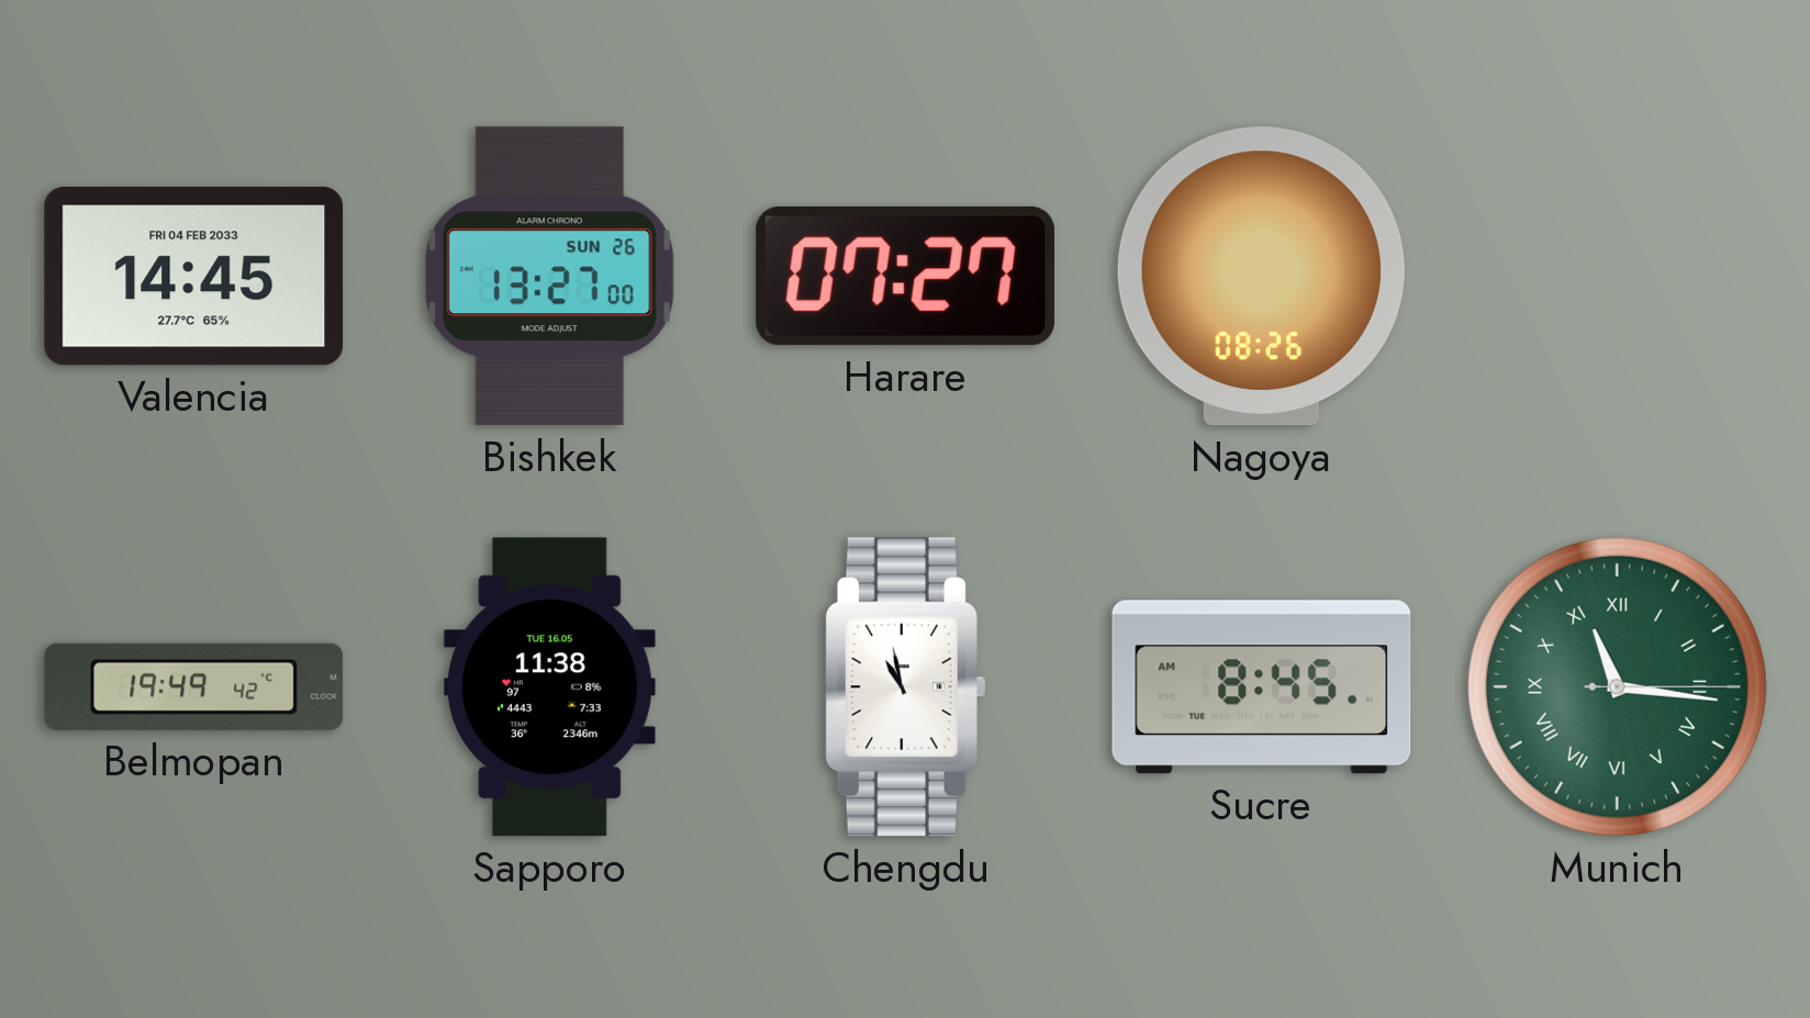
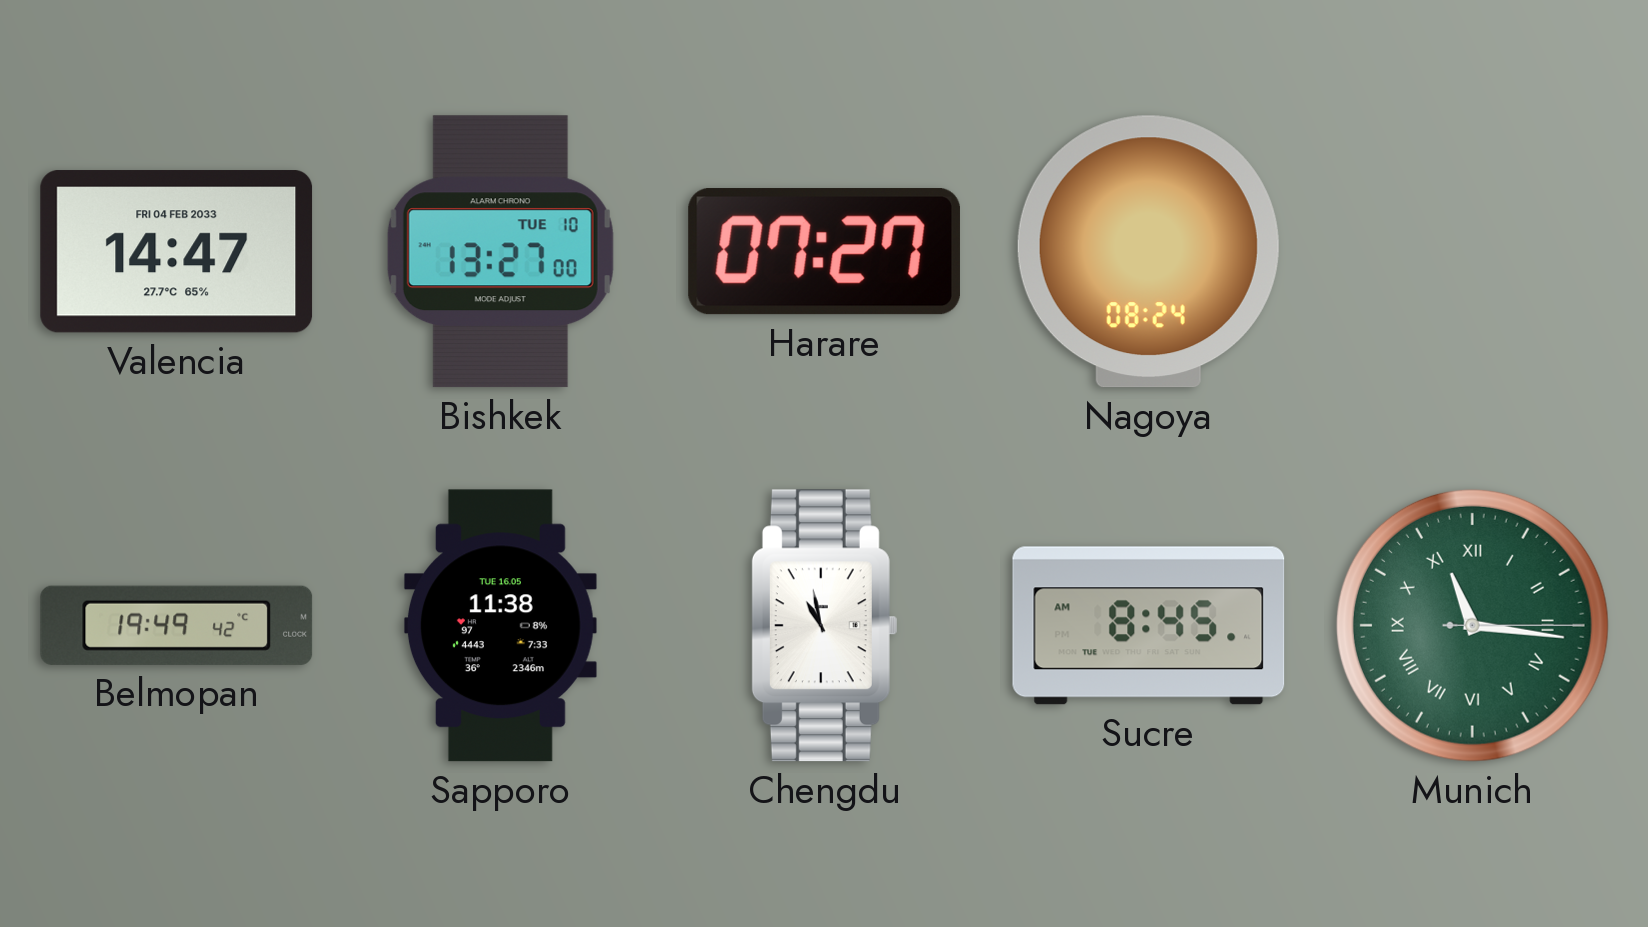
Valencia: 14:45 -> 14:47 (177, 252)
Bishkek date: SUN 26 -> TUE 10 (500, 252)
Nagoya: 08:26 -> 08:24 (1148, 252)
